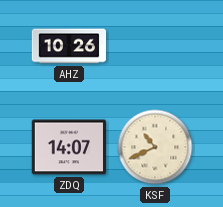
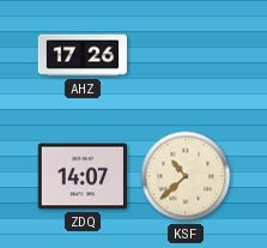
AHZ: 10:26 -> 17:26 (83, 55)
KSF: 10:41 -> 10:38 (186, 176)
